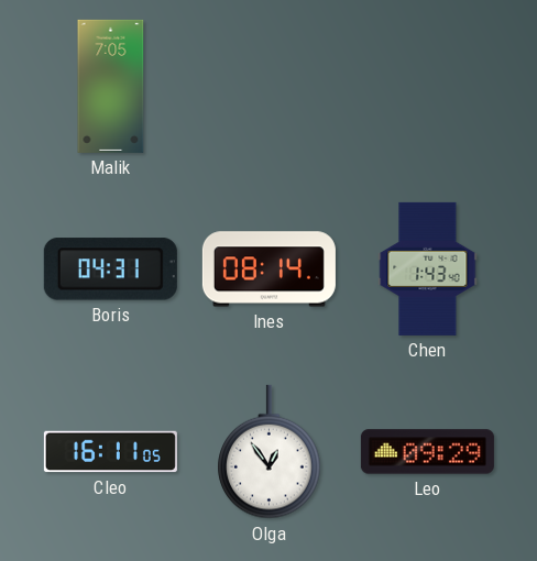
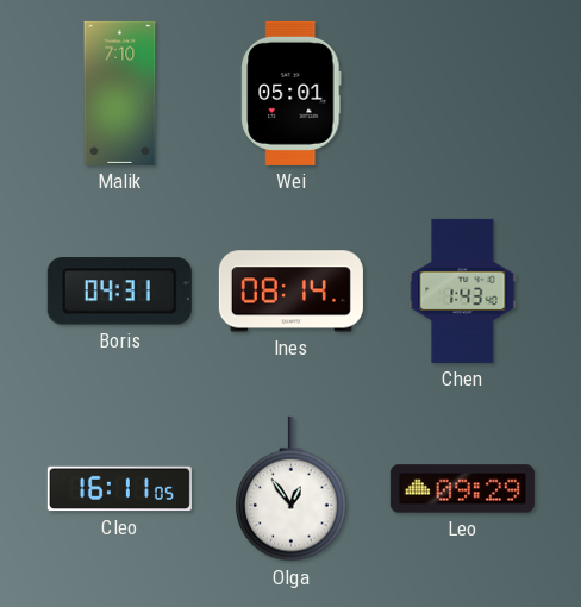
Malik: 7:05 -> 7:10 (120, 93)
Wei: none -> 05:01 (292, 93)
